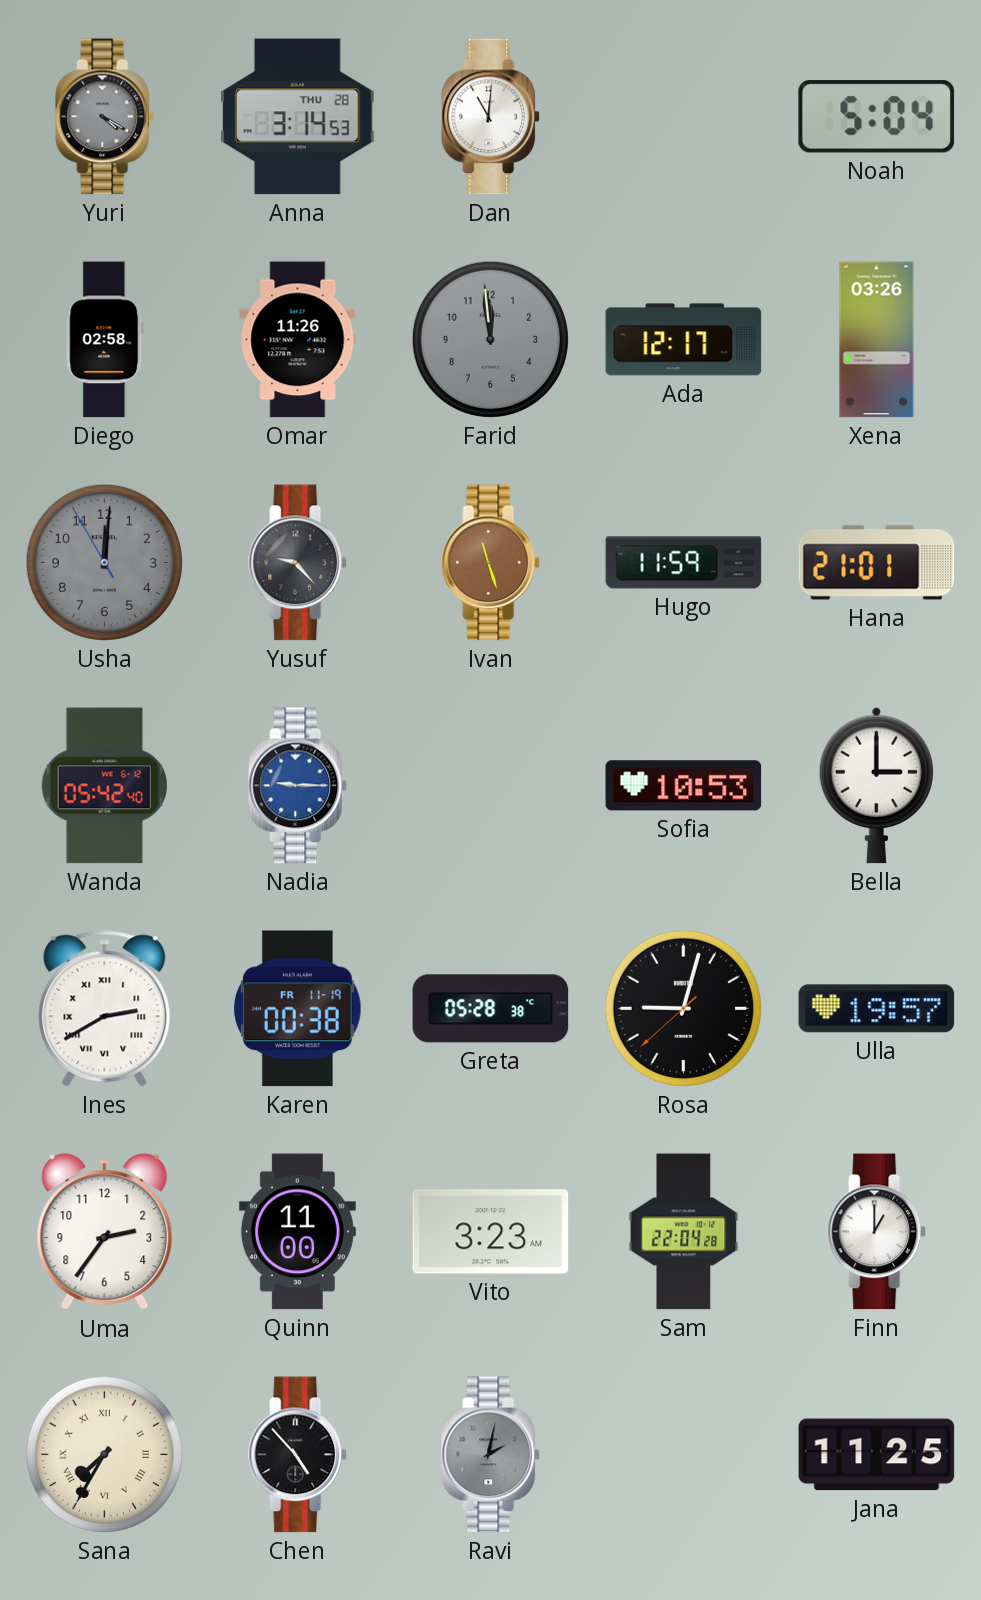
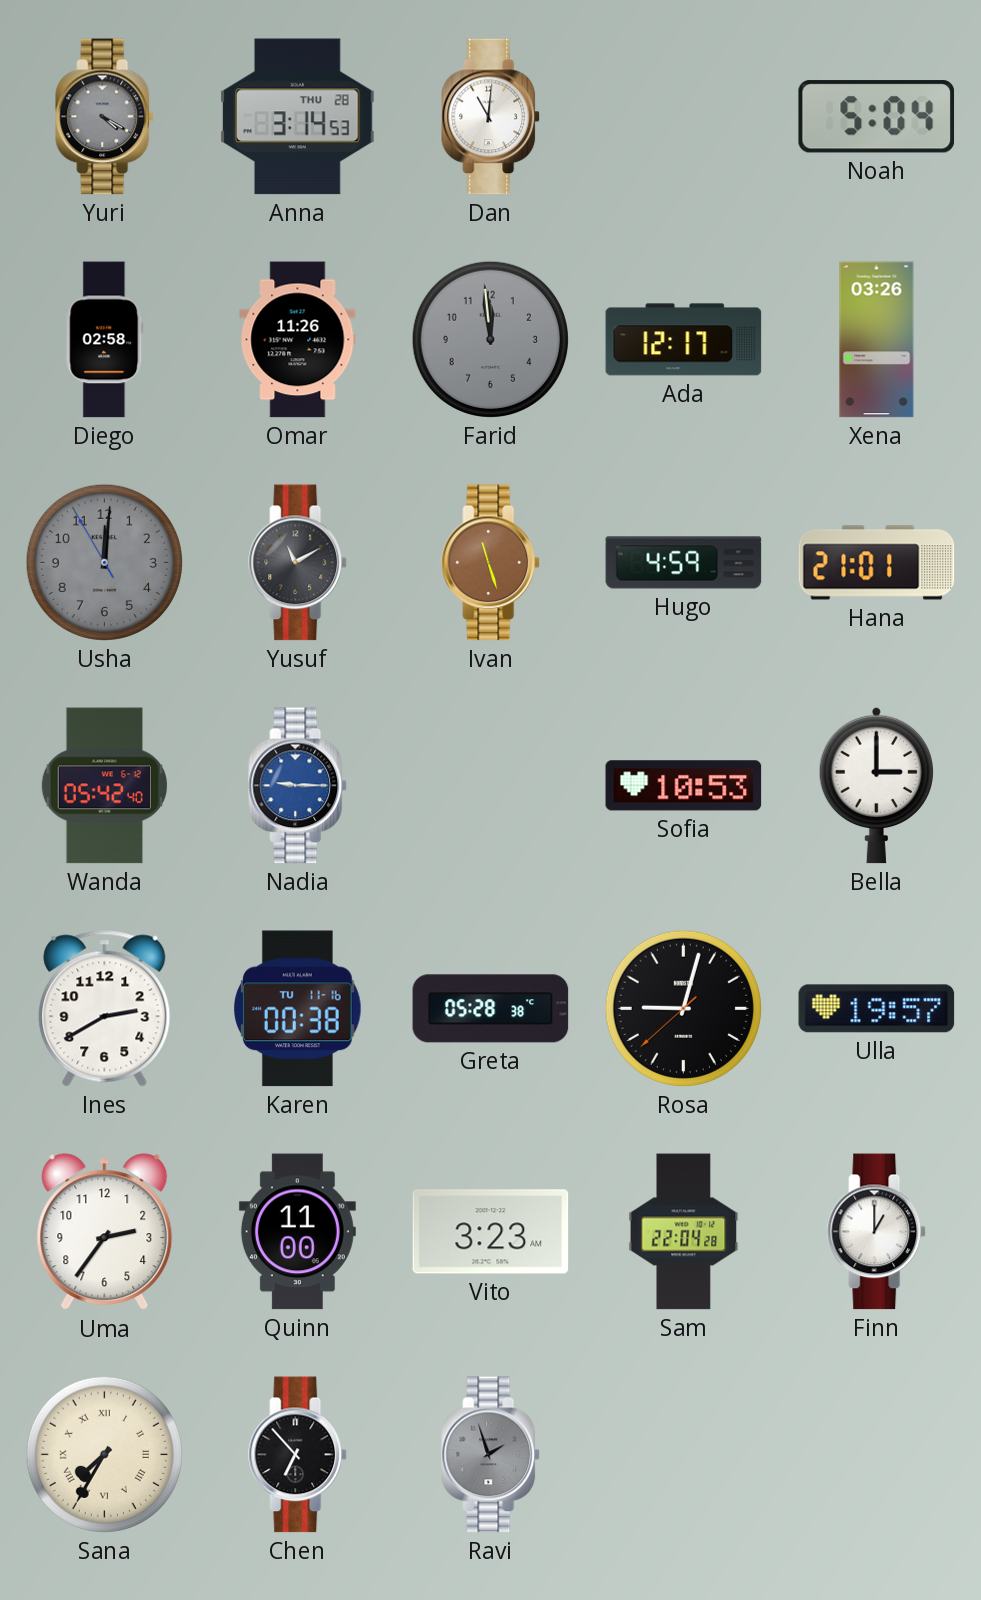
Yusuf: 9:23 -> 11:10 (298, 563)
Hugo: 11:59 -> 4:59 (684, 563)
Ines numerals: Roman -> Arabic (105, 1009)
Karen date: FR 11-19 -> TU 11-16 (298, 1009)
Chen: 4:53 -> 6:53 (298, 1455)
Ravi: 2:02 -> 1:57 (491, 1455)
Jana: 11:25 -> none (877, 1455)
